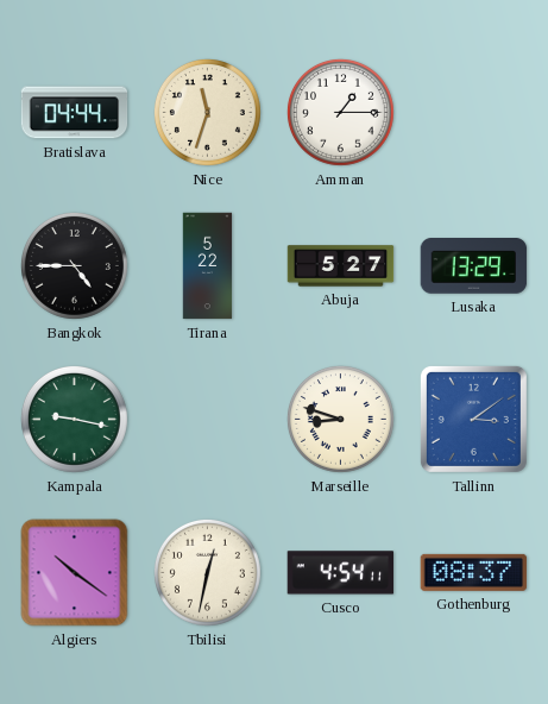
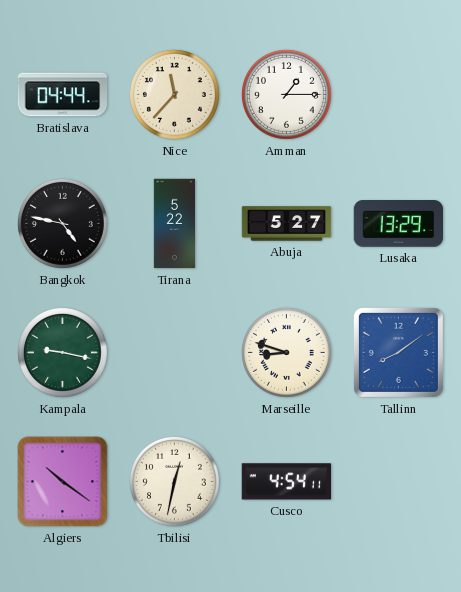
Nice: 11:33 -> 11:37 (174, 94)
Bangkok: 4:45 -> 4:47 (62, 223)
Tallinn: 3:09 -> 8:09 (398, 352)
Gothenburg: 08:37 -> none (474, 572)
